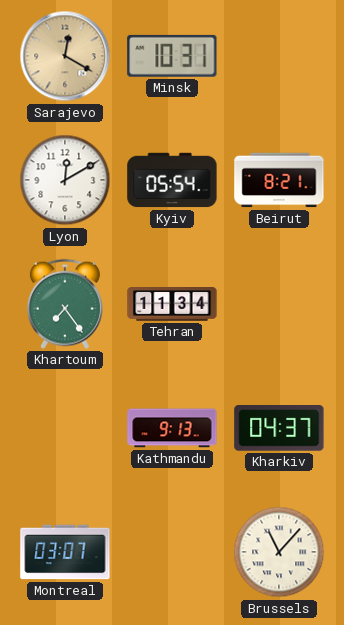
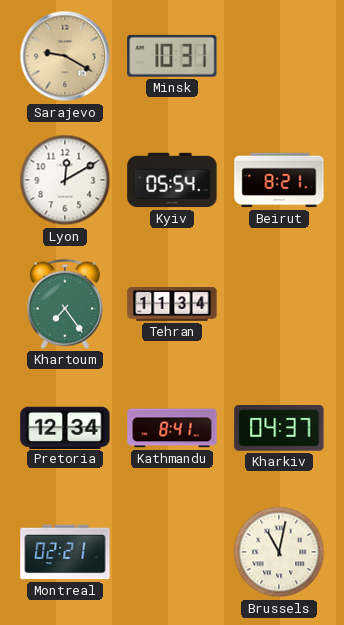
Sarajevo: 12:20 -> 9:20 (65, 56)
Pretoria: none -> 12:34 (65, 427)
Kathmandu: 9:13 -> 8:41 (172, 428)
Montreal: 03:07 -> 02:21 (65, 552)
Brussels: 11:07 -> 11:02 (279, 552)
